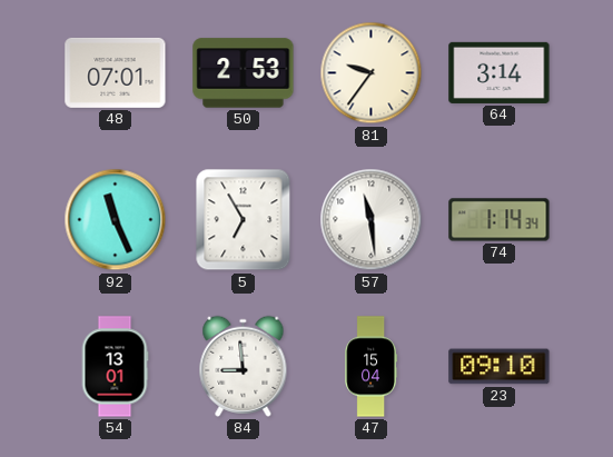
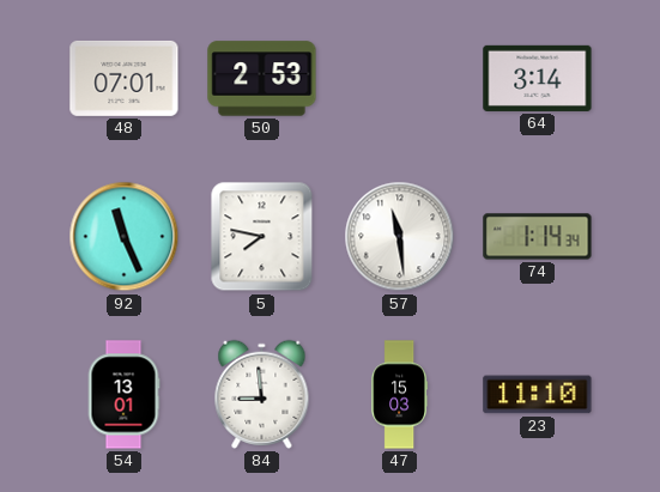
81: 9:36 -> none (372, 73)
5: 6:55 -> 7:47 (262, 237)
47: 15:04 -> 15:03 (400, 395)
23: 09:10 -> 11:10 (538, 395)
